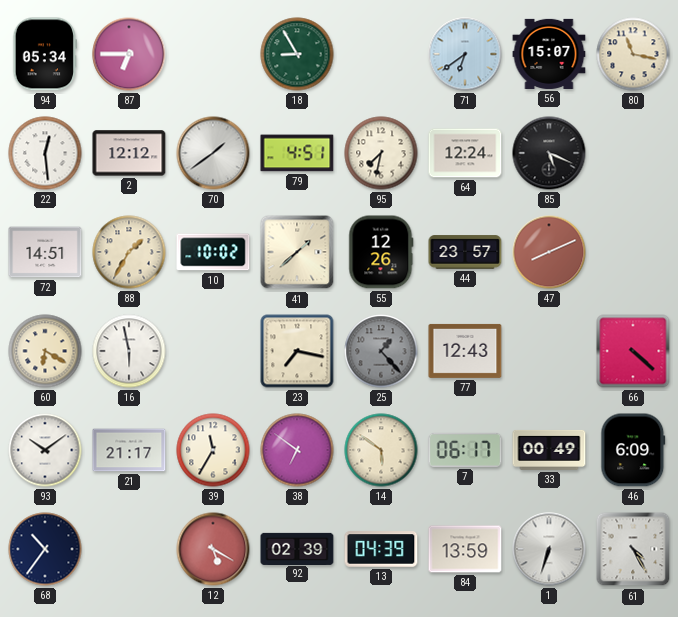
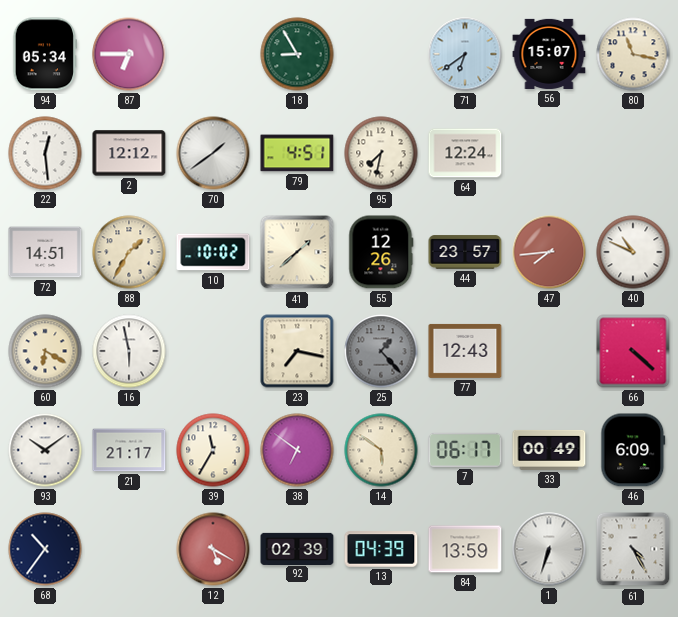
85: 5:19 -> none (549, 153)
47: 8:11 -> 7:44 (549, 252)
40: none -> 10:49 (633, 252)
